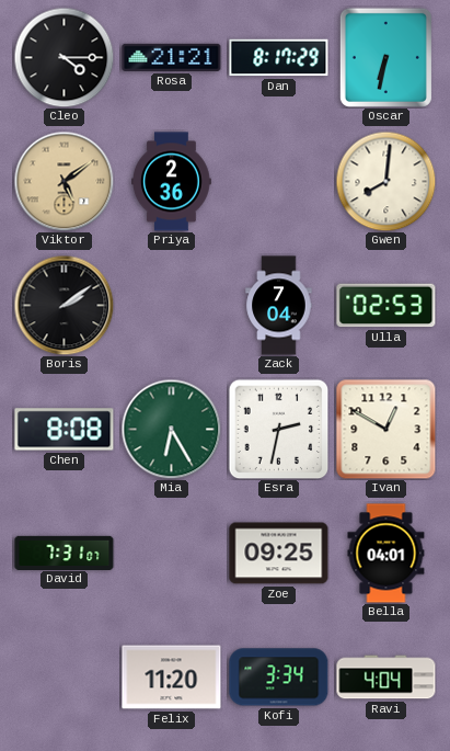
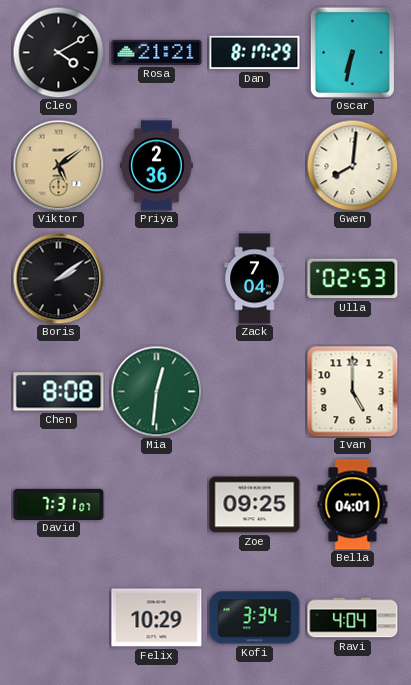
Cleo: 4:15 -> 4:10 (58, 52)
Mia: 6:25 -> 12:31 (156, 391)
Esra: 2:32 -> none (278, 429)
Ivan: 12:50 -> 5:00 (353, 392)
Felix: 11:20 -> 10:29 (157, 618)
